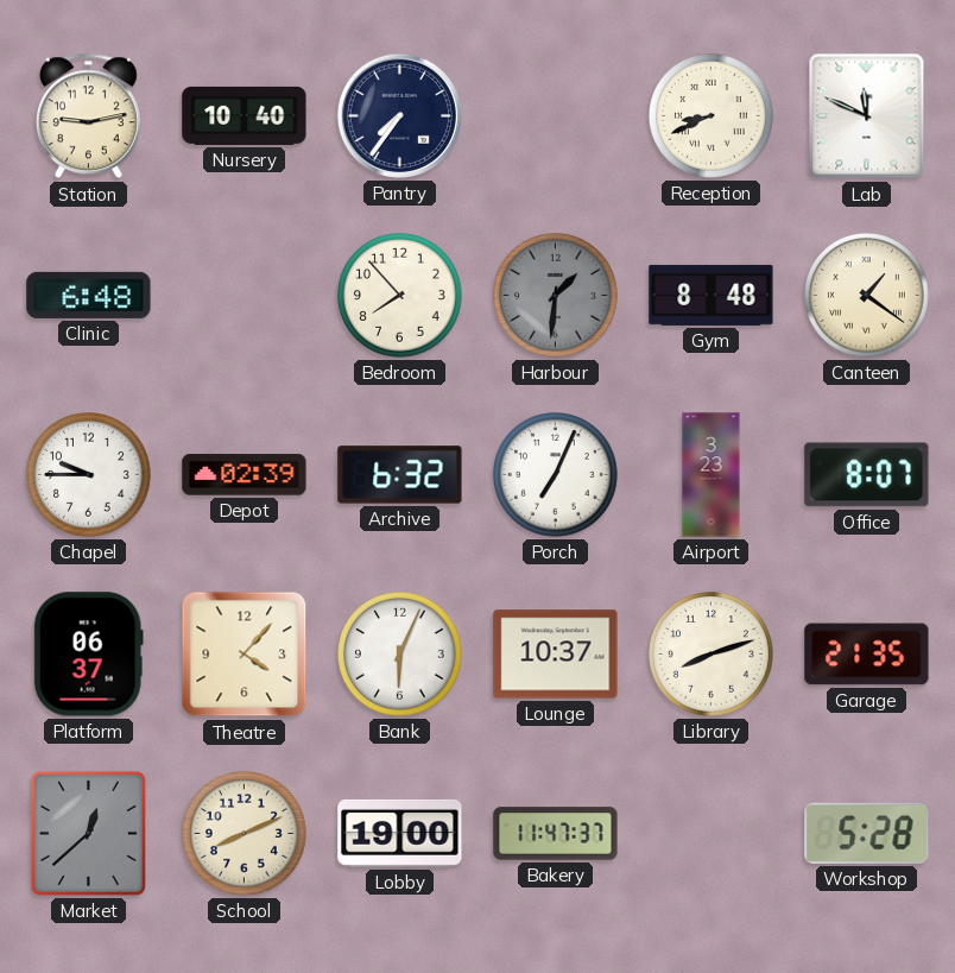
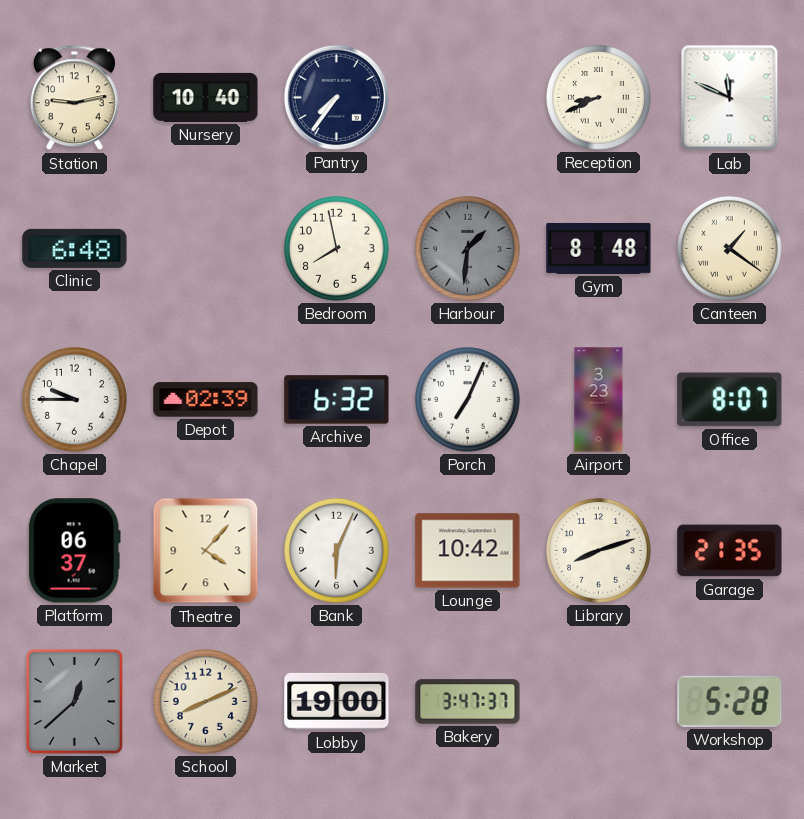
Bedroom: 7:53 -> 7:58 (337, 249)
Lounge: 10:37 -> 10:42 (468, 551)
Bakery: 11:47 -> 3:47 (468, 702)
